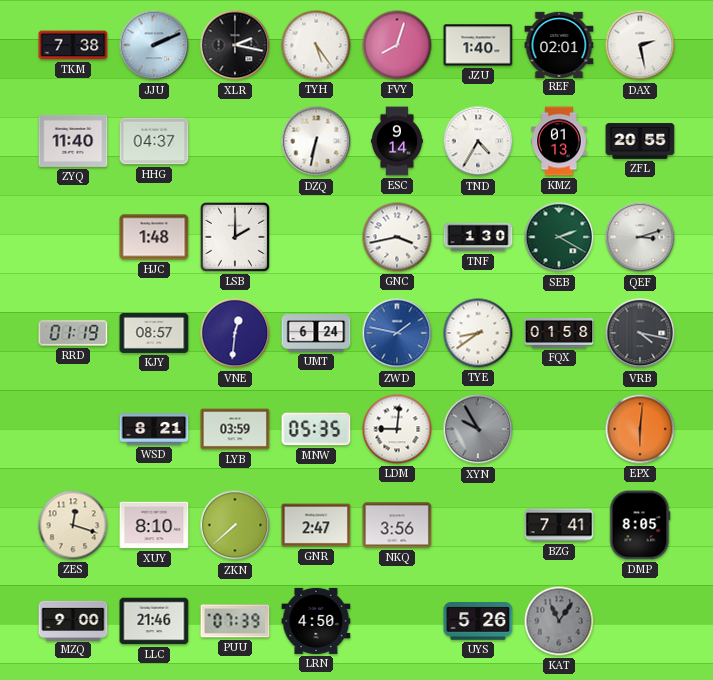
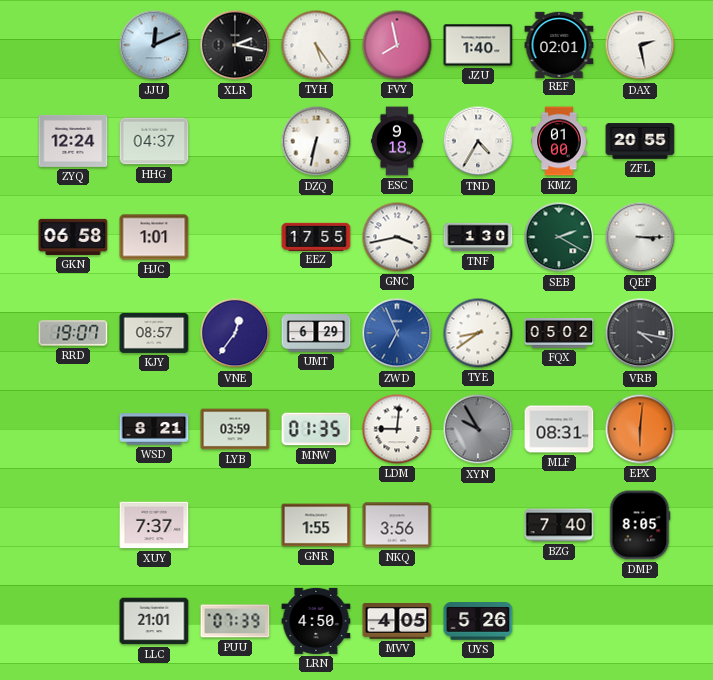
TKM: 7:38 -> none (73, 45)
JJU: 2:11 -> 12:11 (154, 45)
FVY: 8:03 -> 7:58 (397, 45)
ZYQ: 11:40 -> 12:24 (73, 141)
ESC: 9:14 -> 9:18 (397, 141)
KMZ: 01:13 -> 01:00 (559, 141)
GKN: none -> 06:58 (73, 237)
HJC: 1:48 -> 1:01 (154, 237)
LSB: 2:00 -> none (235, 237)
EEZ: none -> 17:55 (316, 236)
QEF: 3:12 -> 3:15 (640, 237)
RRD: 01:19 -> 19:07 (73, 333)
VNE: 12:31 -> 12:36 (235, 333)
UMT: 6:24 -> 6:29 (316, 333)
ZWD: 1:47 -> 6:56 (397, 333)
FQX: 01:58 -> 05:02 (559, 334)
MNW: 05:35 -> 01:35 (316, 429)
MLF: none -> 08:31 (559, 429)
ZES: 12:18 -> none (73, 525)
XUY: 8:10 -> 7:37 (154, 525)
ZKN: 7:38 -> none (235, 525)
GNR: 2:47 -> 1:55 (316, 525)
BZG: 7:41 -> 7:40 (559, 525)
MZQ: 9:00 -> none (73, 620)
LLC: 21:46 -> 21:01 (154, 621)
MVV: none -> 4:05 (397, 622)
KAT: 11:06 -> none (559, 621)
